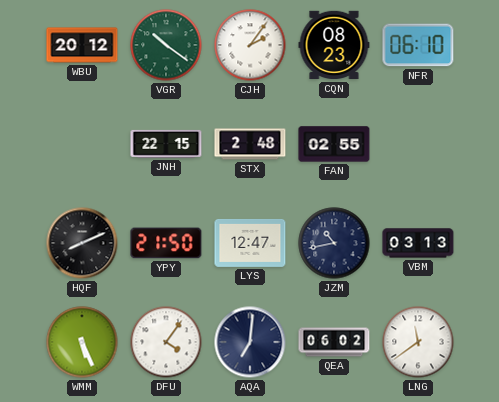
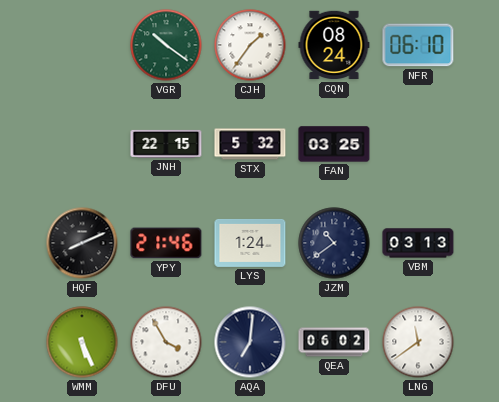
WBU: 20:12 -> none (82, 45)
CJH: 2:06 -> 1:36 (250, 45)
CQN: 08:23 -> 08:24 (334, 45)
STX: 2:48 -> 5:32 (250, 144)
FAN: 02:55 -> 03:25 (334, 144)
YPY: 21:50 -> 21:46 (166, 243)
LYS: 12:47 -> 1:24 (250, 243)
JZM: 10:43 -> 10:39 (334, 243)
DFU: 4:06 -> 3:55 (166, 342)
